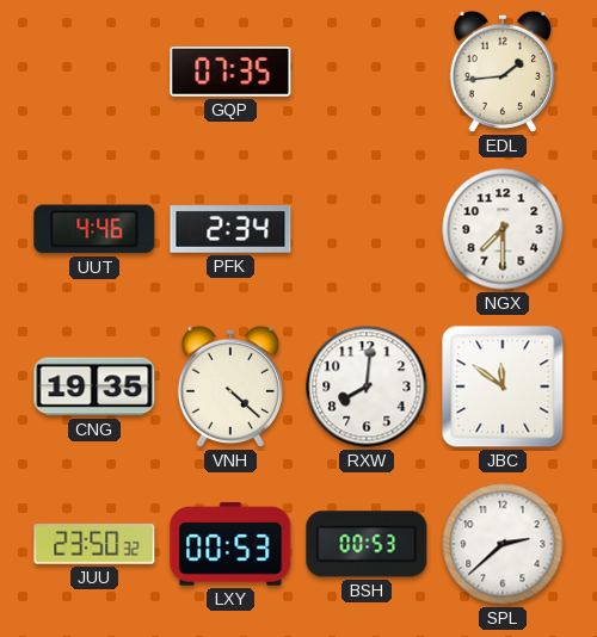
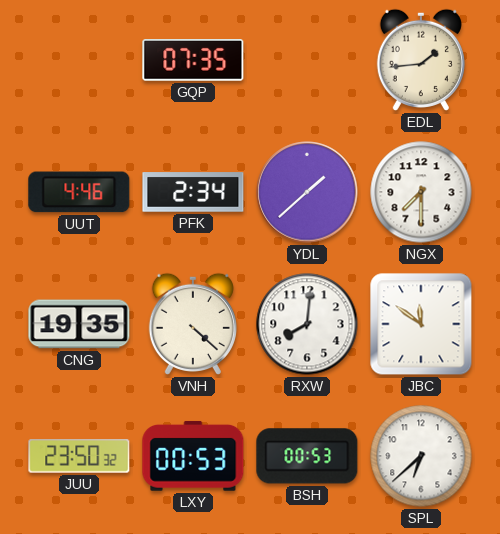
YDL: none -> 1:38 (307, 192)
SPL: 2:38 -> 6:38 (421, 456)
